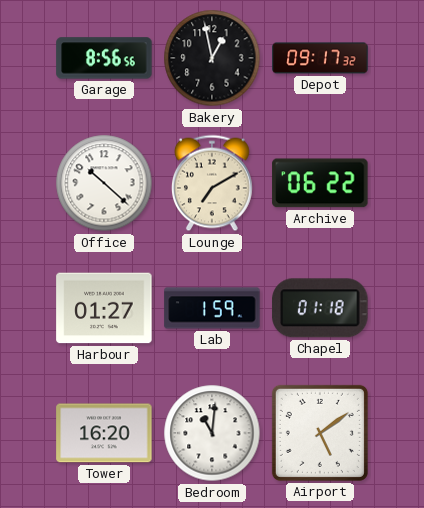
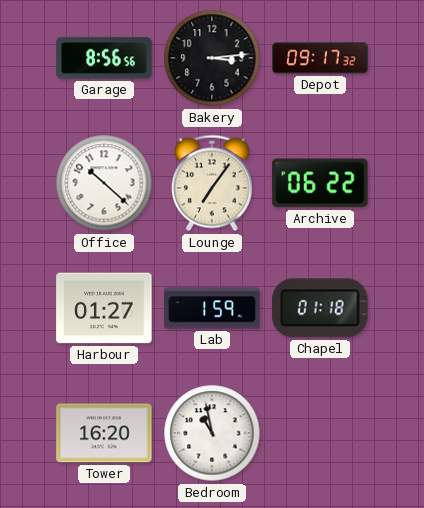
Bakery: 12:58 -> 3:14 (212, 58)
Lounge: 7:10 -> 7:06 (213, 183)
Bedroom: 11:01 -> 10:58 (212, 433)
Airport: 5:09 -> none (320, 433)
